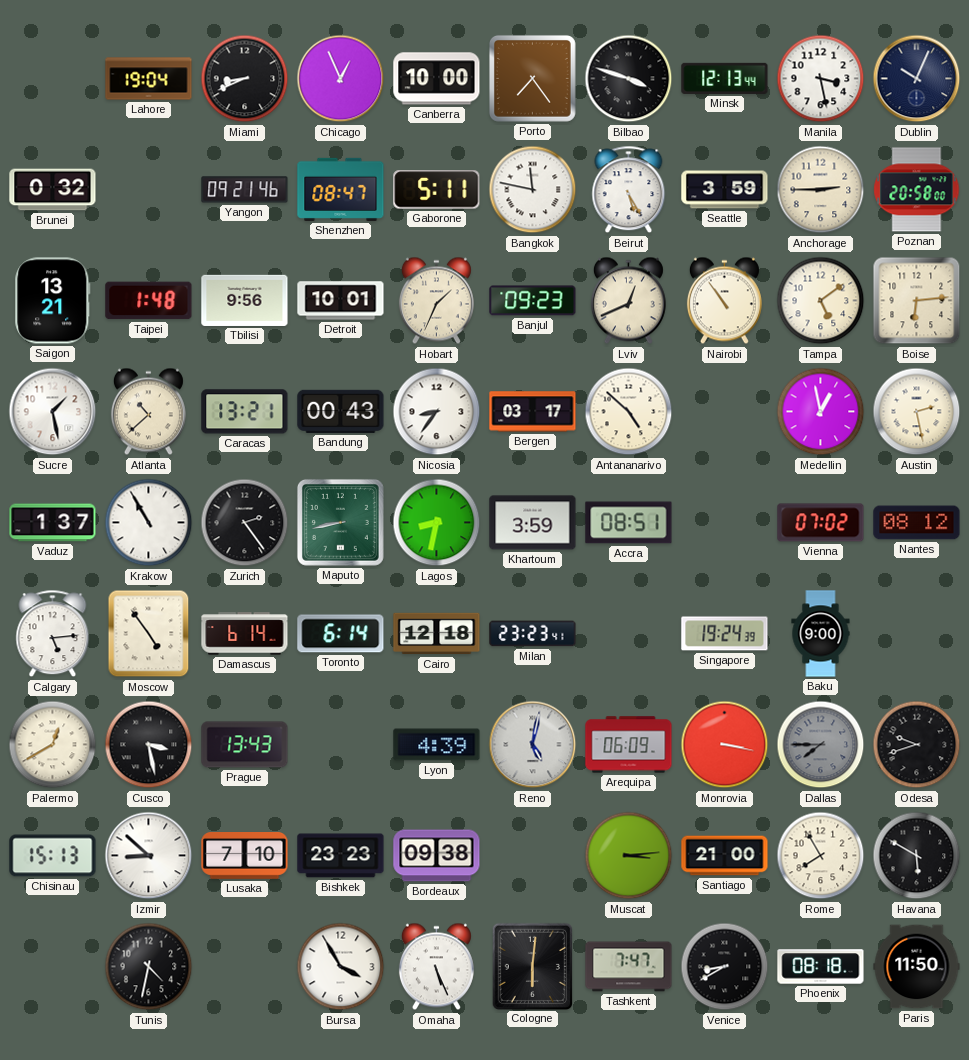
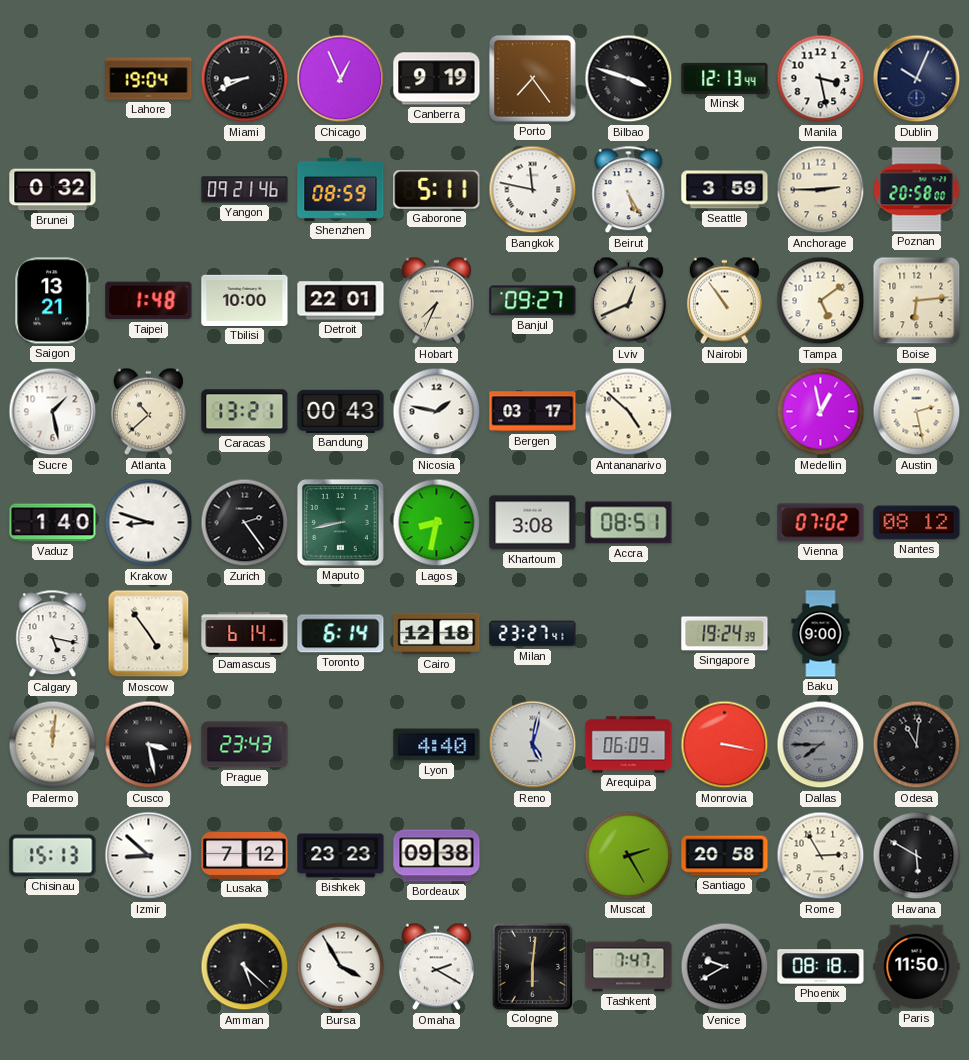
Canberra: 10:00 -> 9:19 (437, 79)
Shenzhen: 08:47 -> 08:59 (341, 189)
Tbilisi: 9:56 -> 10:00 (245, 300)
Detroit: 10:01 -> 22:01 (341, 301)
Hobart: 1:34 -> 7:34 (436, 301)
Banjul: 09:23 -> 09:27 (533, 301)
Nicosia: 8:36 -> 1:47 (437, 412)
Vaduz: 1:37 -> 1:40 (53, 523)
Krakow: 10:55 -> 8:48 (149, 523)
Khartoum: 3:59 -> 3:08 (533, 523)
Calgary: 5:14 -> 5:17 (53, 634)
Milan: 23:23 -> 23:27 (533, 634)
Palermo: 12:40 -> 12:01 (53, 745)
Prague: 13:43 -> 23:43 (245, 745)
Lyon: 4:39 -> 4:40 (437, 745)
Odesa: 9:42 -> 11:01 (917, 745)
Lusaka: 7:10 -> 7:12 (245, 856)
Muscat: 3:14 -> 2:25 (629, 856)
Santiago: 21:00 -> 20:58 (725, 856)
Rome: 7:55 -> 2:55 (821, 856)
Tunis: 4:32 -> none (149, 967)
Amman: none -> 5:22 (245, 967)
Omaha: 5:26 -> 2:20 (436, 967)
Venice: 8:40 -> 9:40 (725, 967)
